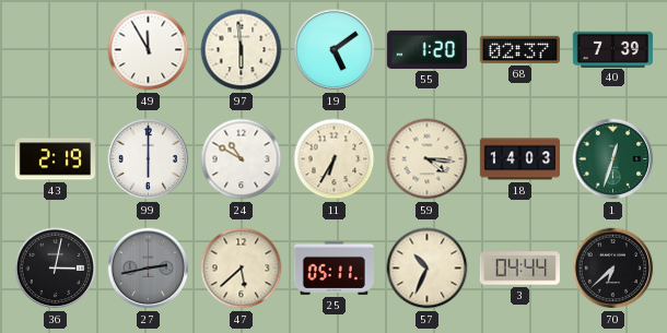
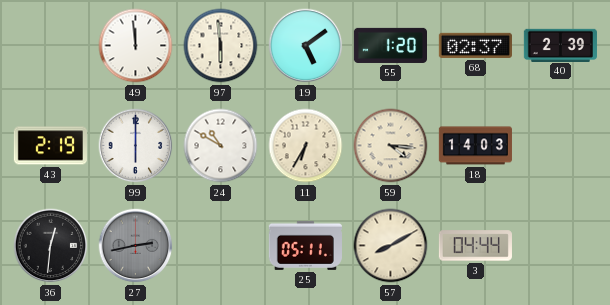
49: 11:55 -> 11:59 (136, 46)
40: 7:39 -> 2:39 (560, 45)
1: 12:33 -> none (613, 159)
36: 3:02 -> 12:31 (51, 246)
47: 5:38 -> none (242, 269)
57: 10:34 -> 8:10 (391, 246)
70: 6:38 -> none (613, 269)
